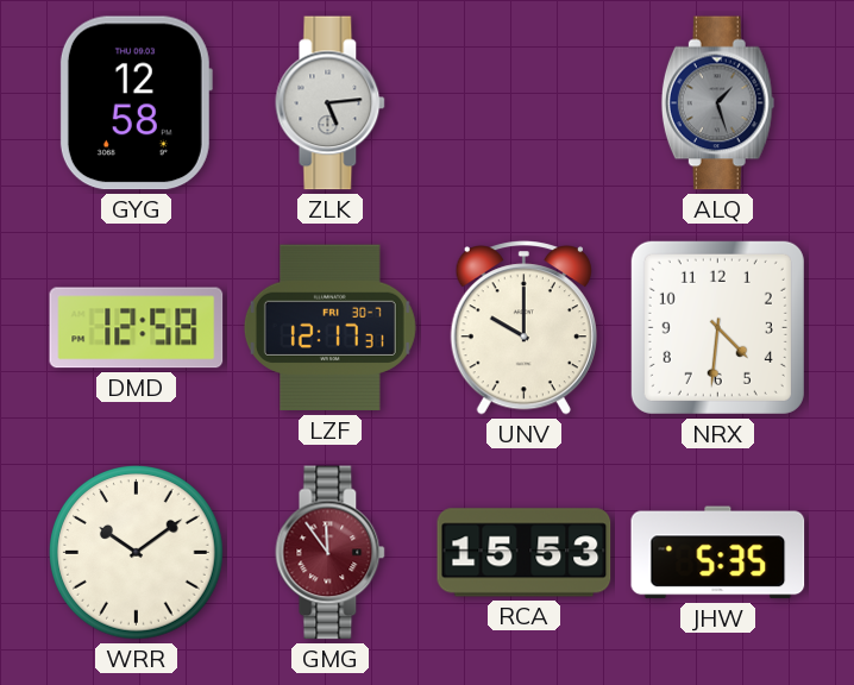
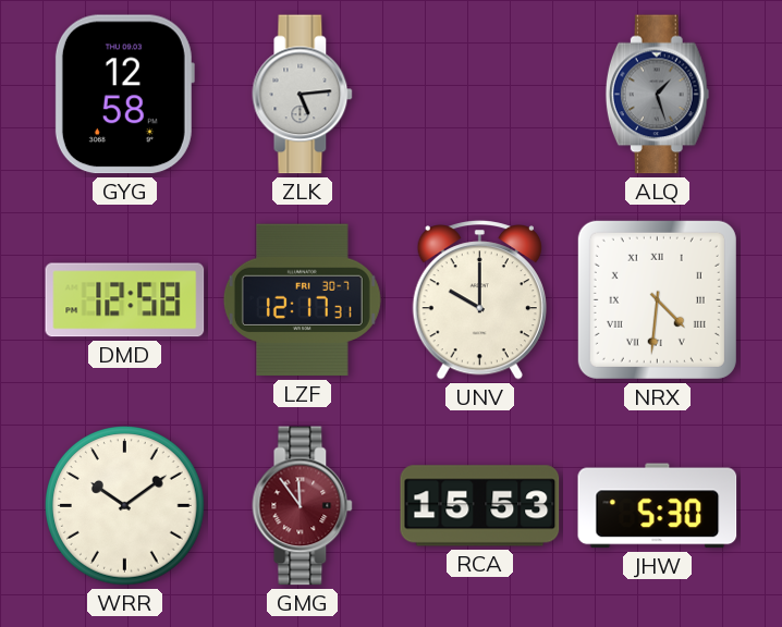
NRX numerals: Arabic -> Roman (657, 299)
JHW: 5:35 -> 5:30 (658, 506)
